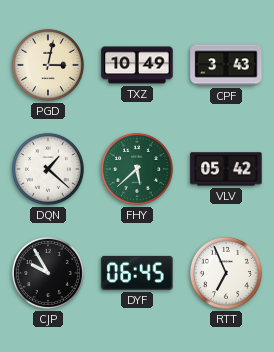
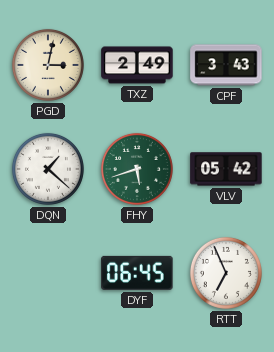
TXZ: 10:49 -> 2:49 (137, 65)
FHY: 5:38 -> 5:42 (137, 169)
CJP: 9:55 -> none (48, 273)
